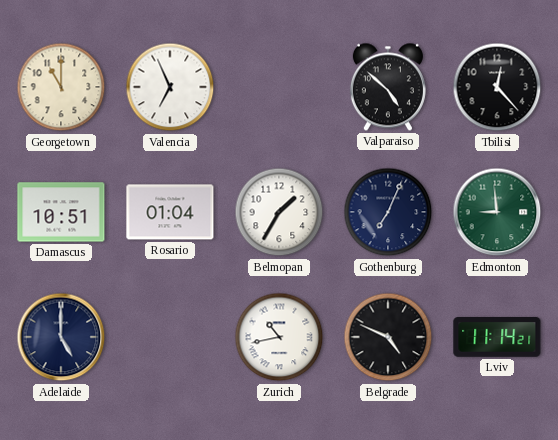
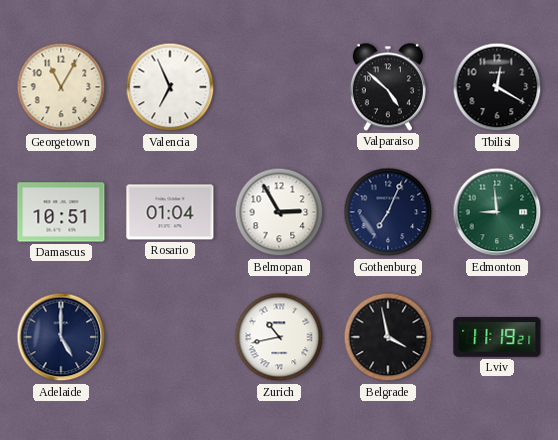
Georgetown: 11:00 -> 11:05 (61, 87)
Tbilisi: 12:23 -> 12:20 (497, 87)
Belmopan: 1:35 -> 2:55 (279, 212)
Belgrade: 4:49 -> 3:58 (388, 337)
Lviv: 11:14 -> 11:19 (497, 338)
